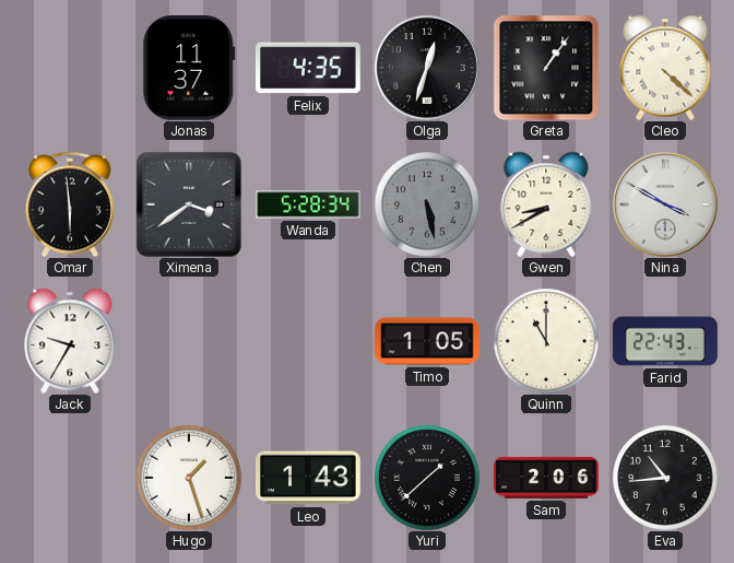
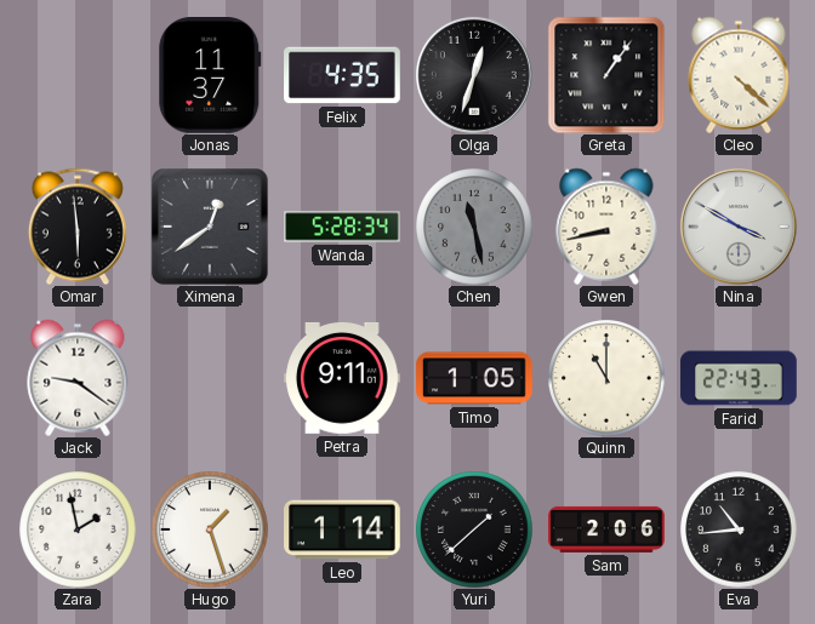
Ximena: 3:39 -> 12:39 (211, 228)
Chen: 5:28 -> 11:28 (474, 227)
Gwen: 8:40 -> 8:43 (606, 227)
Jack: 9:35 -> 9:21 (78, 378)
Petra: none -> 9:11 (343, 378)
Zara: none -> 1:58 (78, 529)
Leo: 1:43 -> 1:14 (343, 529)
